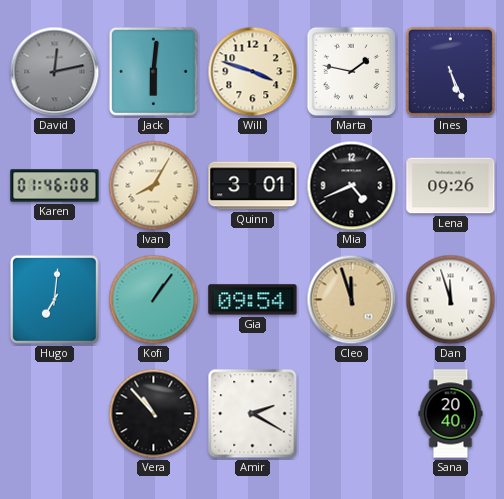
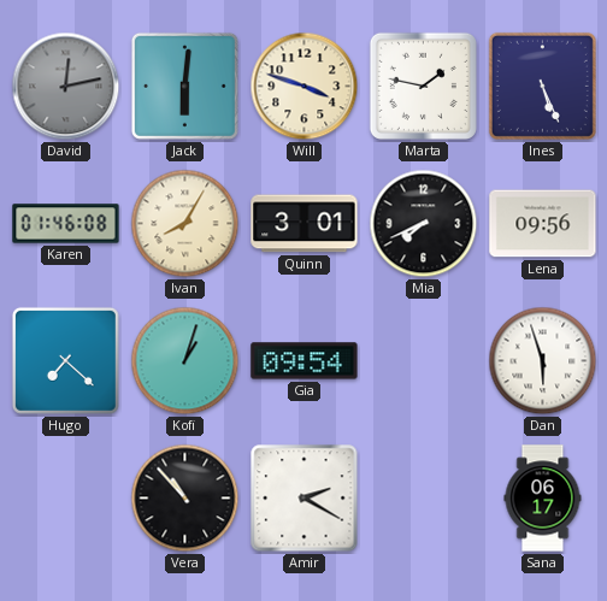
Mia: 4:41 -> 7:41 (424, 224)
Lena: 09:26 -> 09:56 (543, 224)
Hugo: 7:01 -> 7:22 (65, 360)
Kofi: 1:06 -> 1:03 (185, 361)
Cleo: 11:57 -> none (352, 300)
Dan: 11:57 -> 5:57 (543, 361)
Sana: 20:40 -> 06:17 (543, 499)
